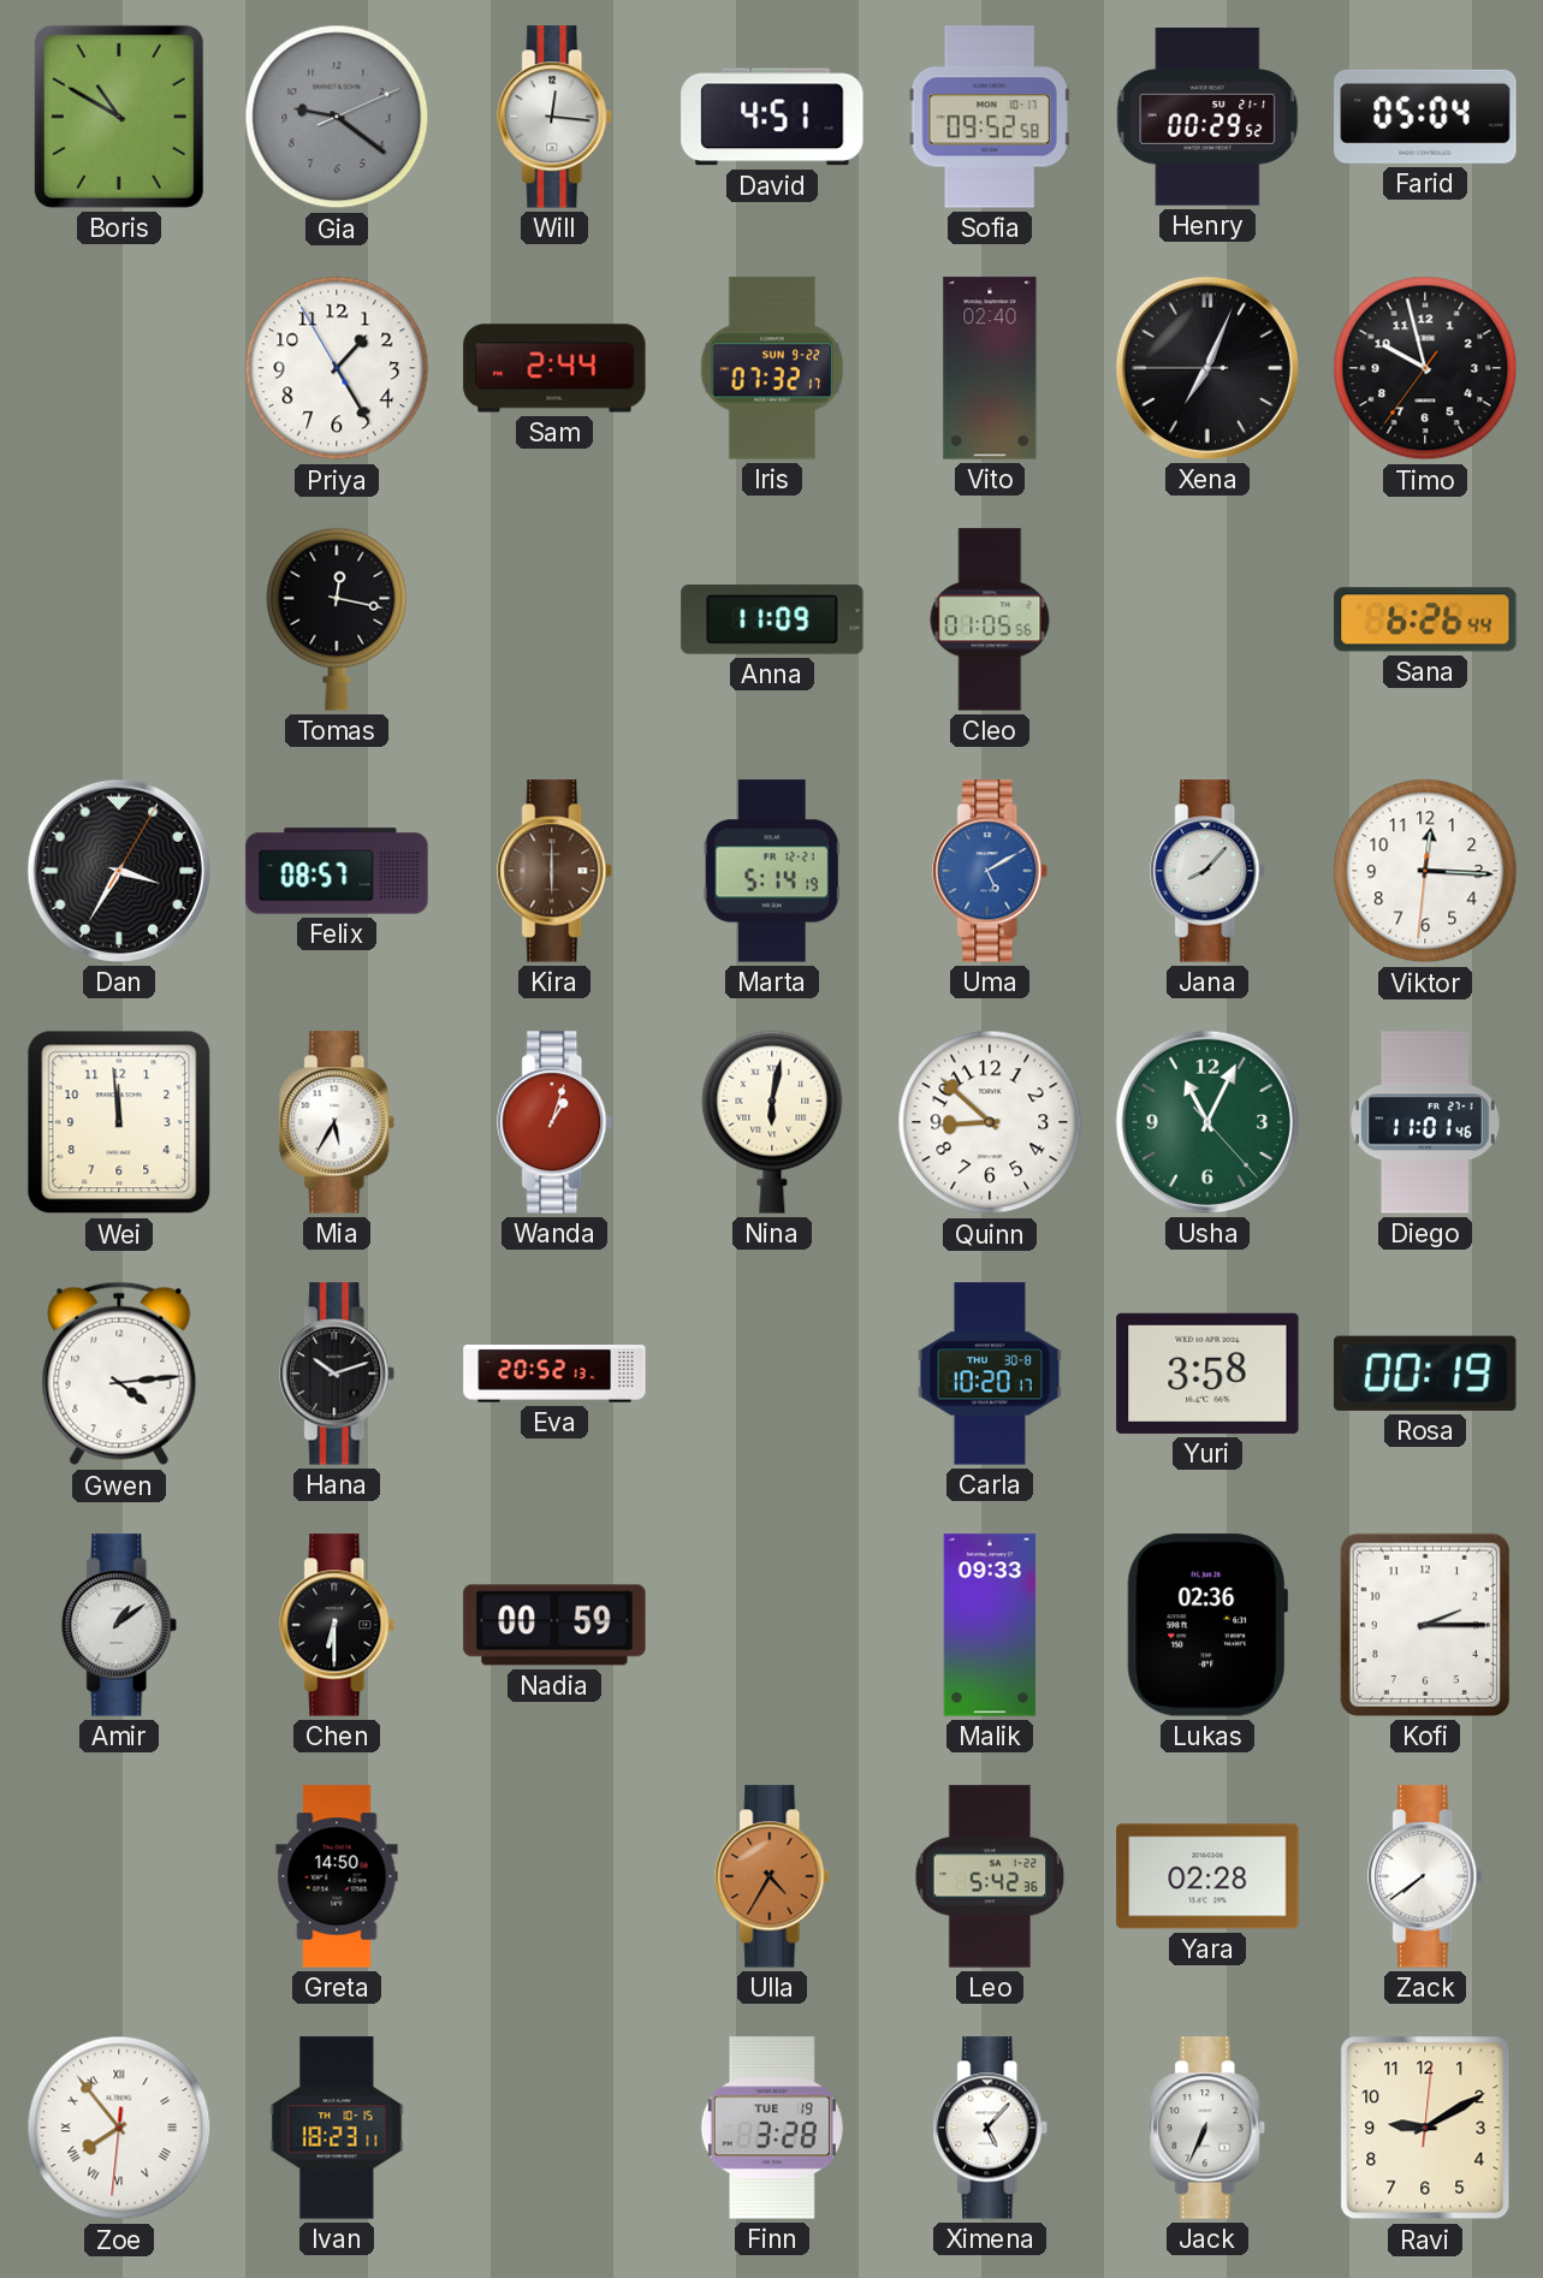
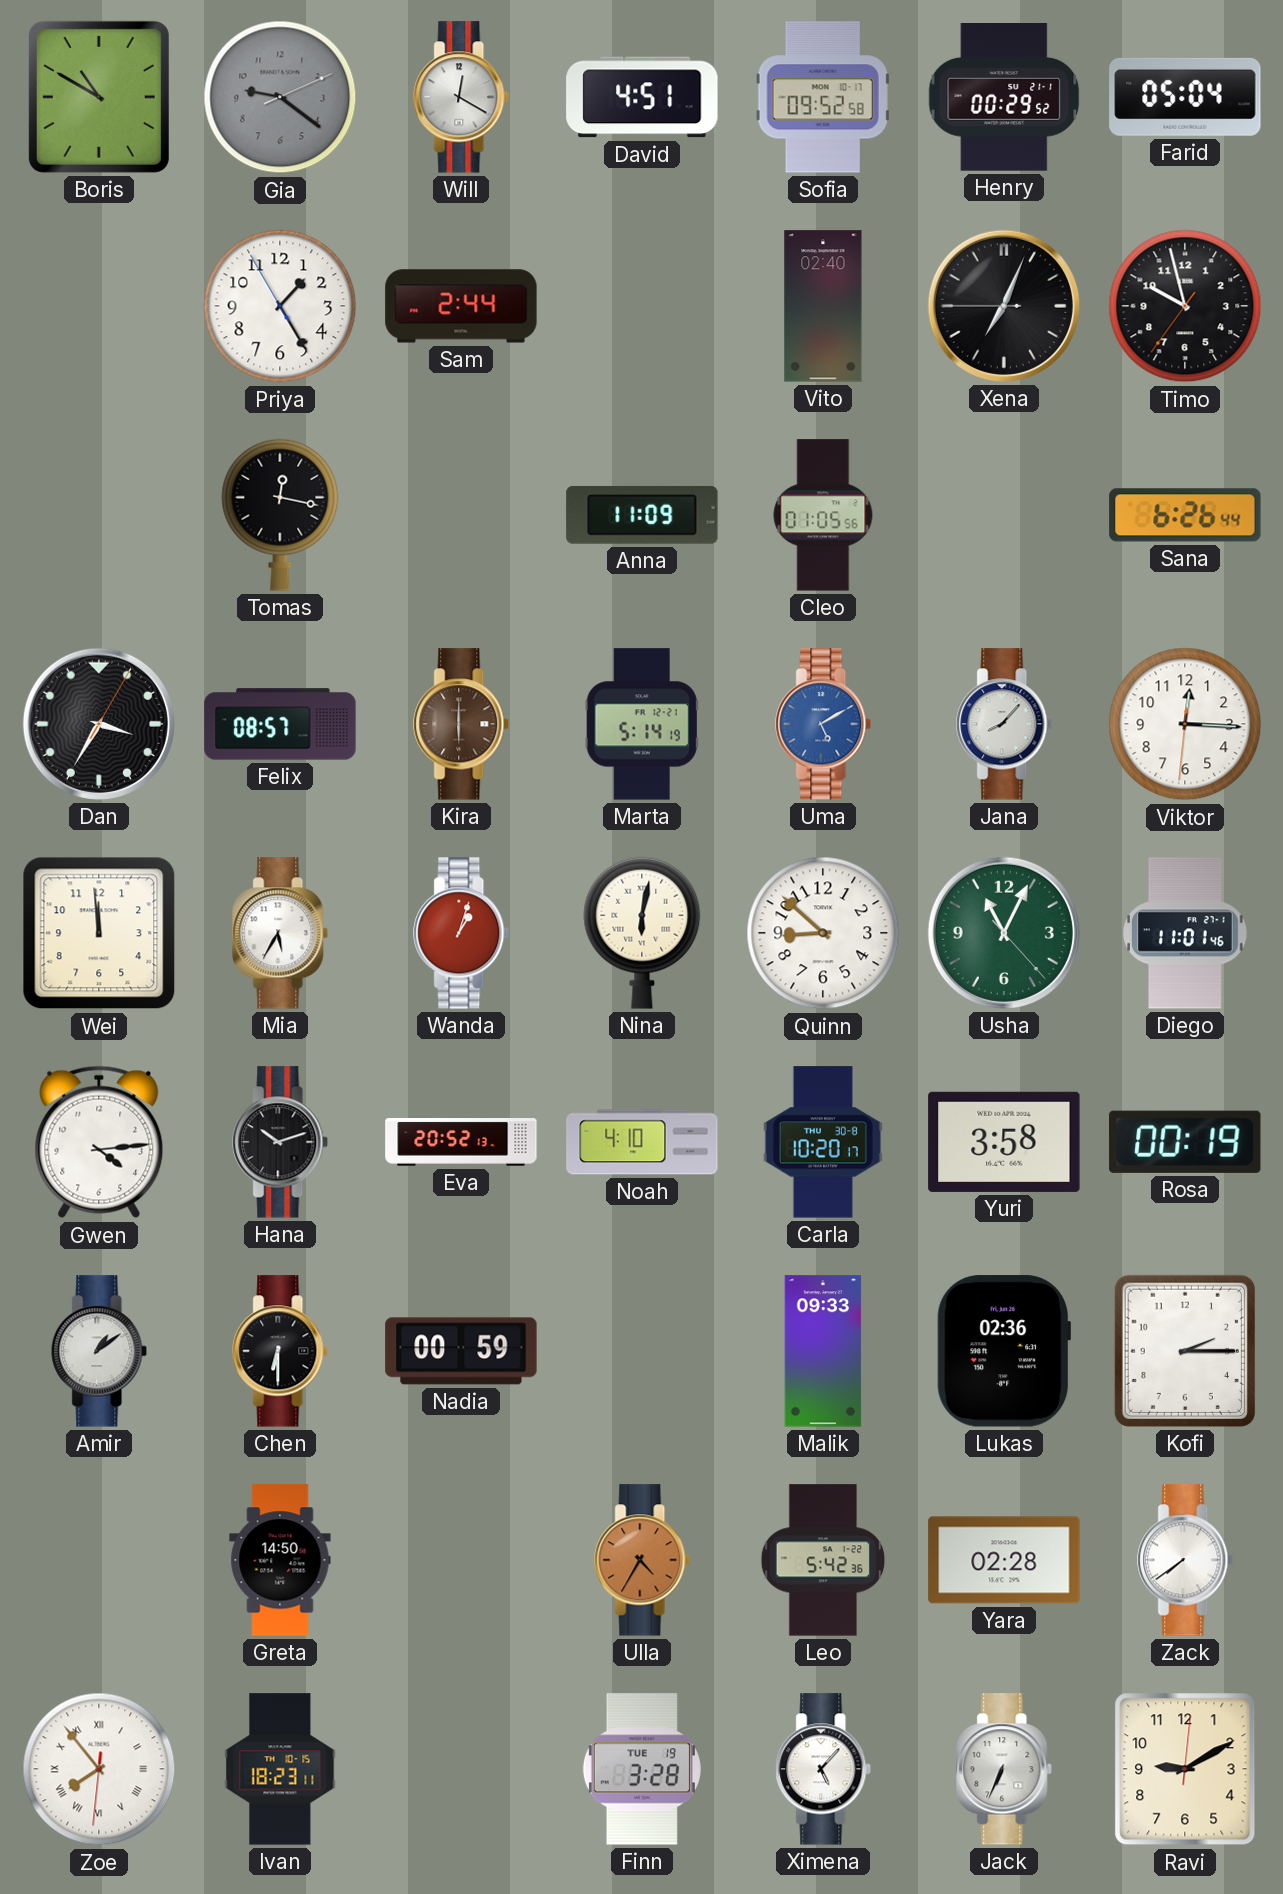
Will: 12:16 -> 12:20 (462, 97)
Iris: 07:32 -> none (772, 368)
Noah: none -> 4:10 (642, 1142)
